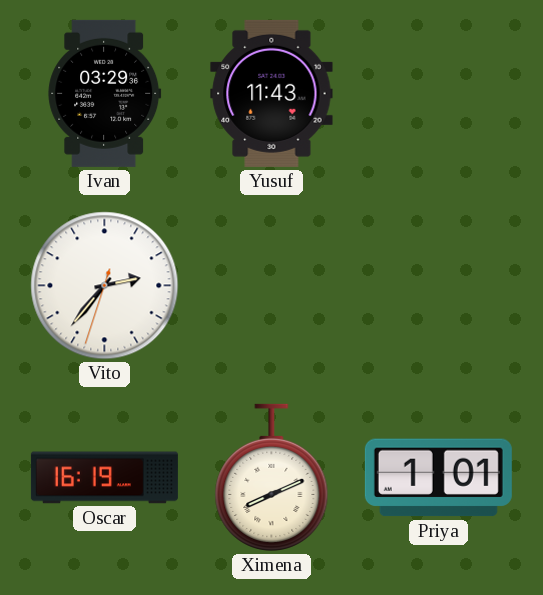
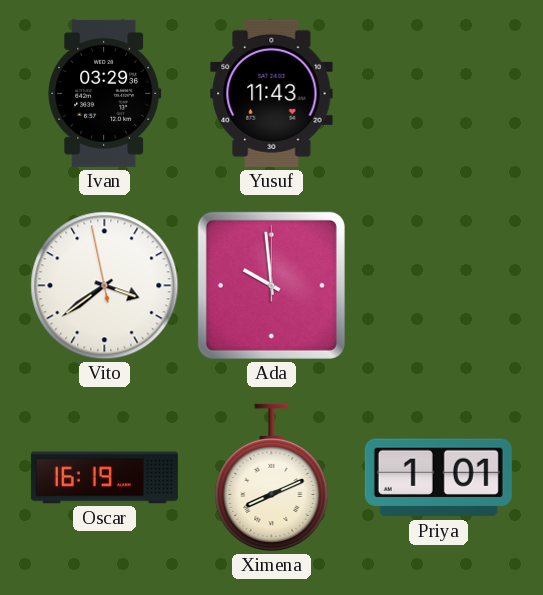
Vito: 2:36 -> 3:38 (105, 286)
Ada: none -> 9:59 (271, 285)
